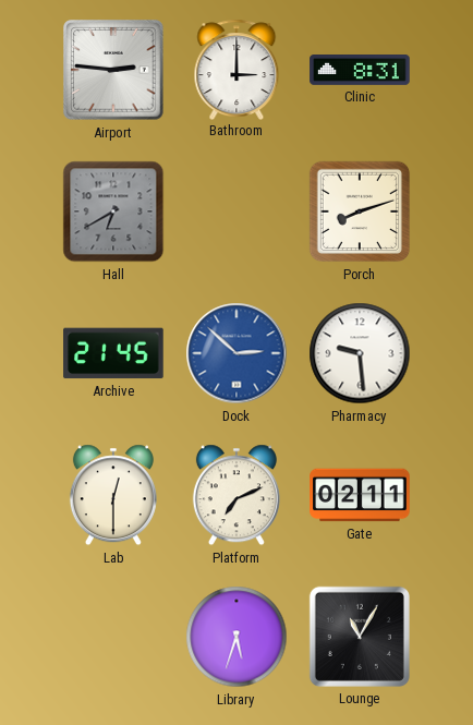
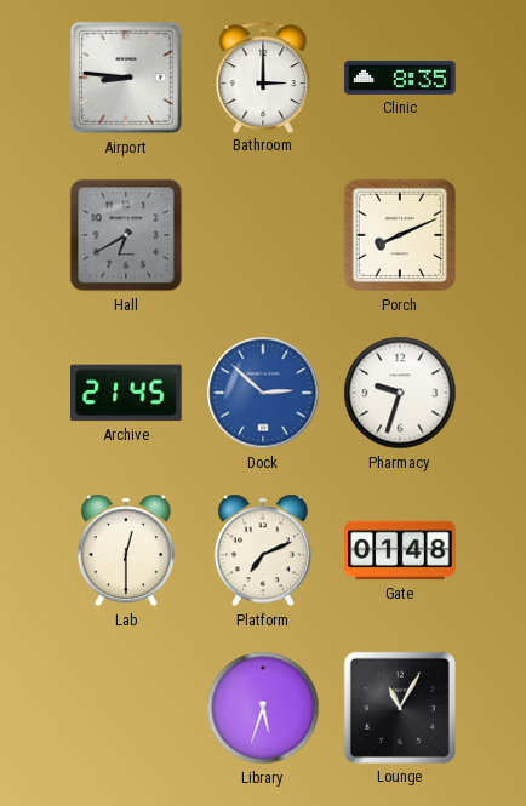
Airport: 2:46 -> 8:46 (126, 78)
Clinic: 8:31 -> 8:35 (400, 79)
Porch: 8:12 -> 8:11 (400, 235)
Pharmacy: 9:29 -> 9:33 (400, 393)
Gate: 02:11 -> 01:48 (400, 550)
